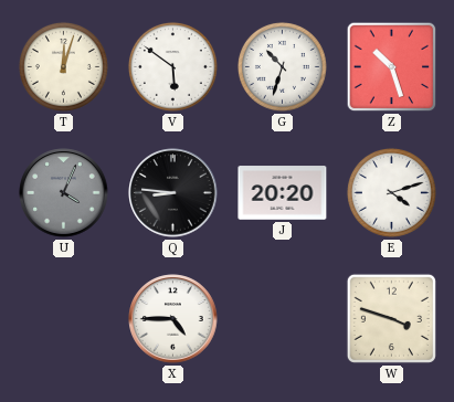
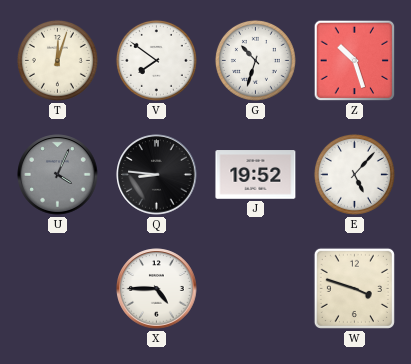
V: 5:51 -> 7:51 (156, 60)
J: 20:20 -> 19:52 (256, 175)
E: 4:12 -> 5:07 (354, 174)
